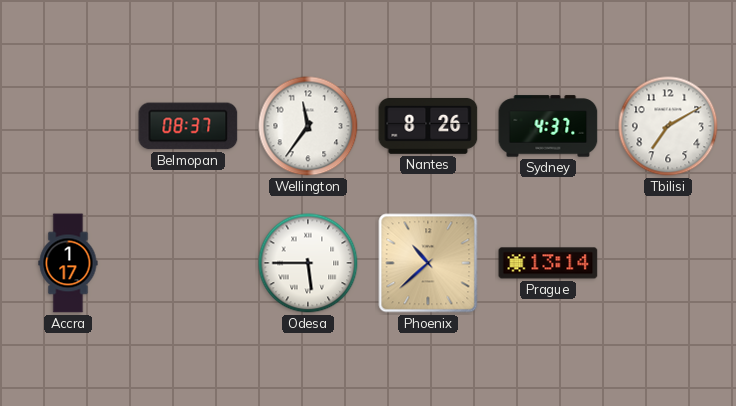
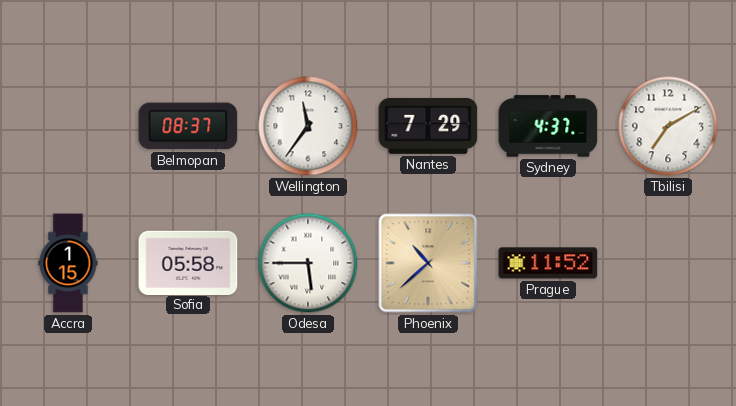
Nantes: 8:26 -> 7:29 (428, 126)
Accra: 1:17 -> 1:15 (68, 263)
Sofia: none -> 05:58 (188, 262)
Prague: 13:14 -> 11:52 (548, 263)
